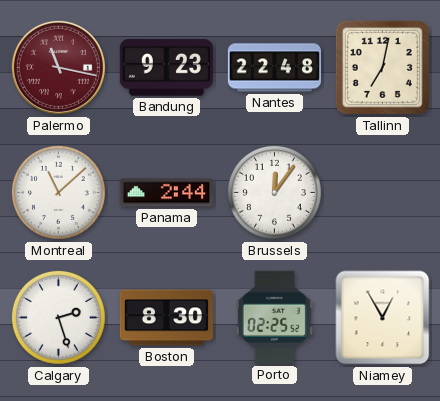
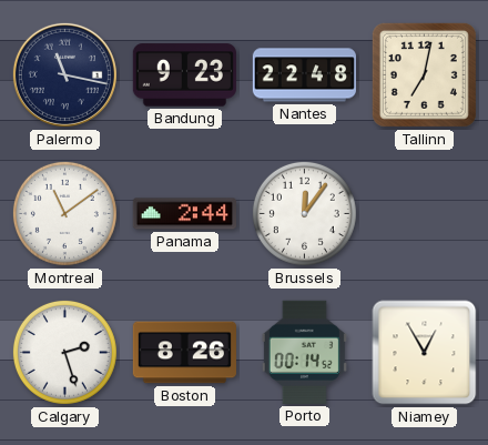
Palermo dial: burgundy -> navy (64, 74)
Montreal: 11:08 -> 11:09 (64, 213)
Boston: 8:30 -> 8:26 (184, 353)
Porto: 02:25 -> 00:14 (304, 352)
